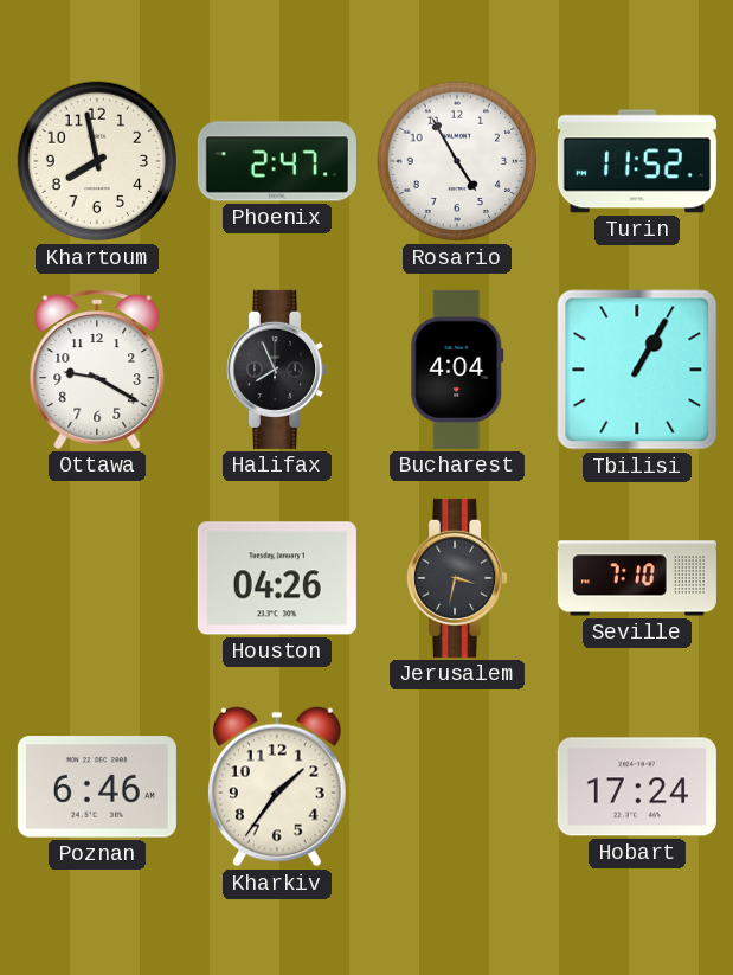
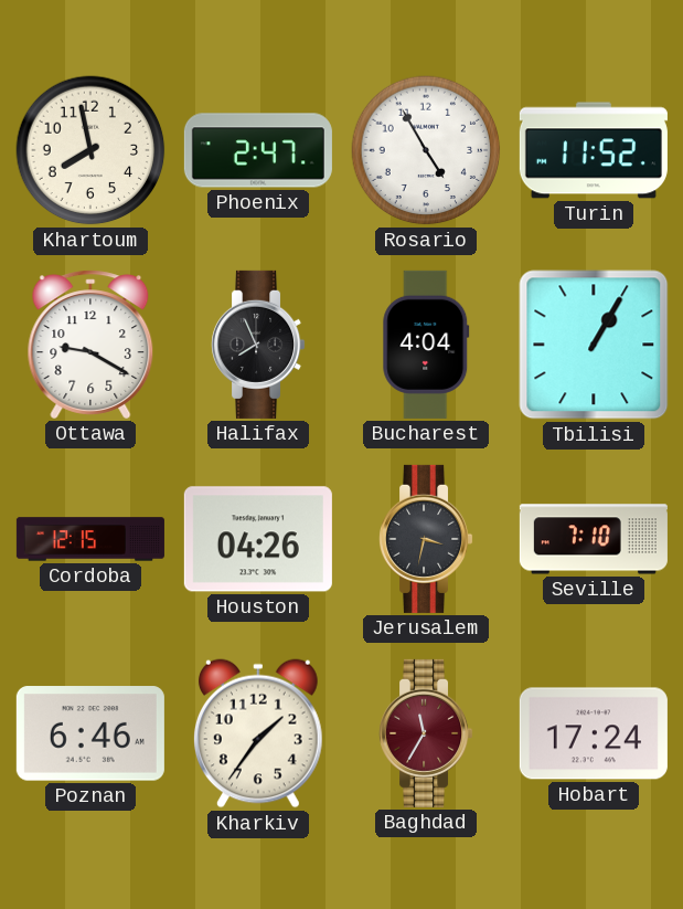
Cordoba: none -> 12:15 (90, 539)
Baghdad: none -> 11:35 (427, 733)
